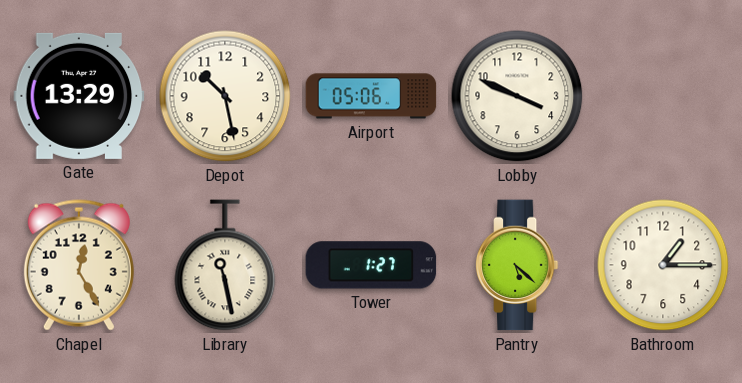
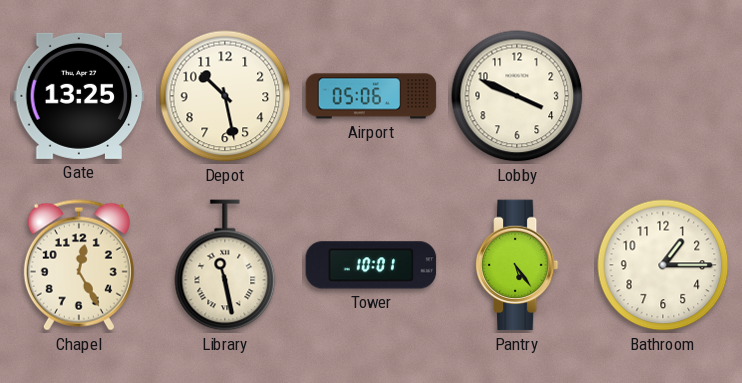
Gate: 13:29 -> 13:25 (79, 96)
Tower: 1:27 -> 10:01 (371, 265)
Pantry: 5:22 -> 5:24 (517, 265)
